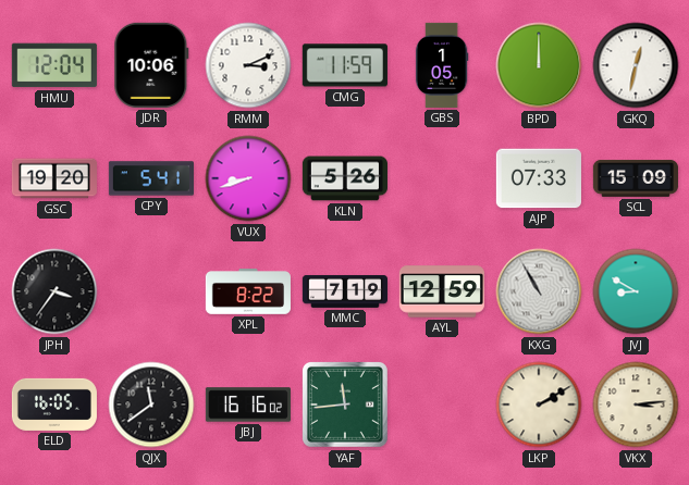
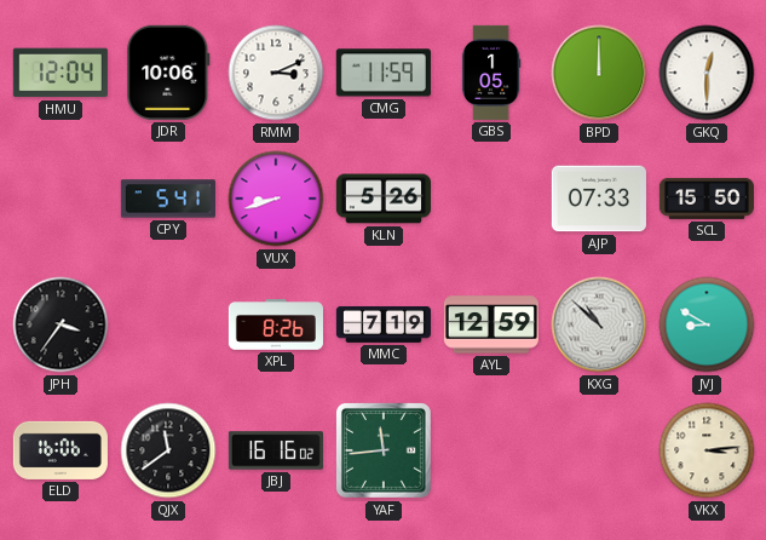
GKQ: 12:32 -> 12:30 (707, 73)
GSC: 19:20 -> none (54, 178)
SCL: 15:09 -> 15:50 (707, 199)
XPL: 8:22 -> 8:26 (276, 324)
KXG: 10:55 -> 10:52 (599, 324)
ELD: 16:05 -> 16:06 (61, 450)
LKP: 2:10 -> none (539, 405)
